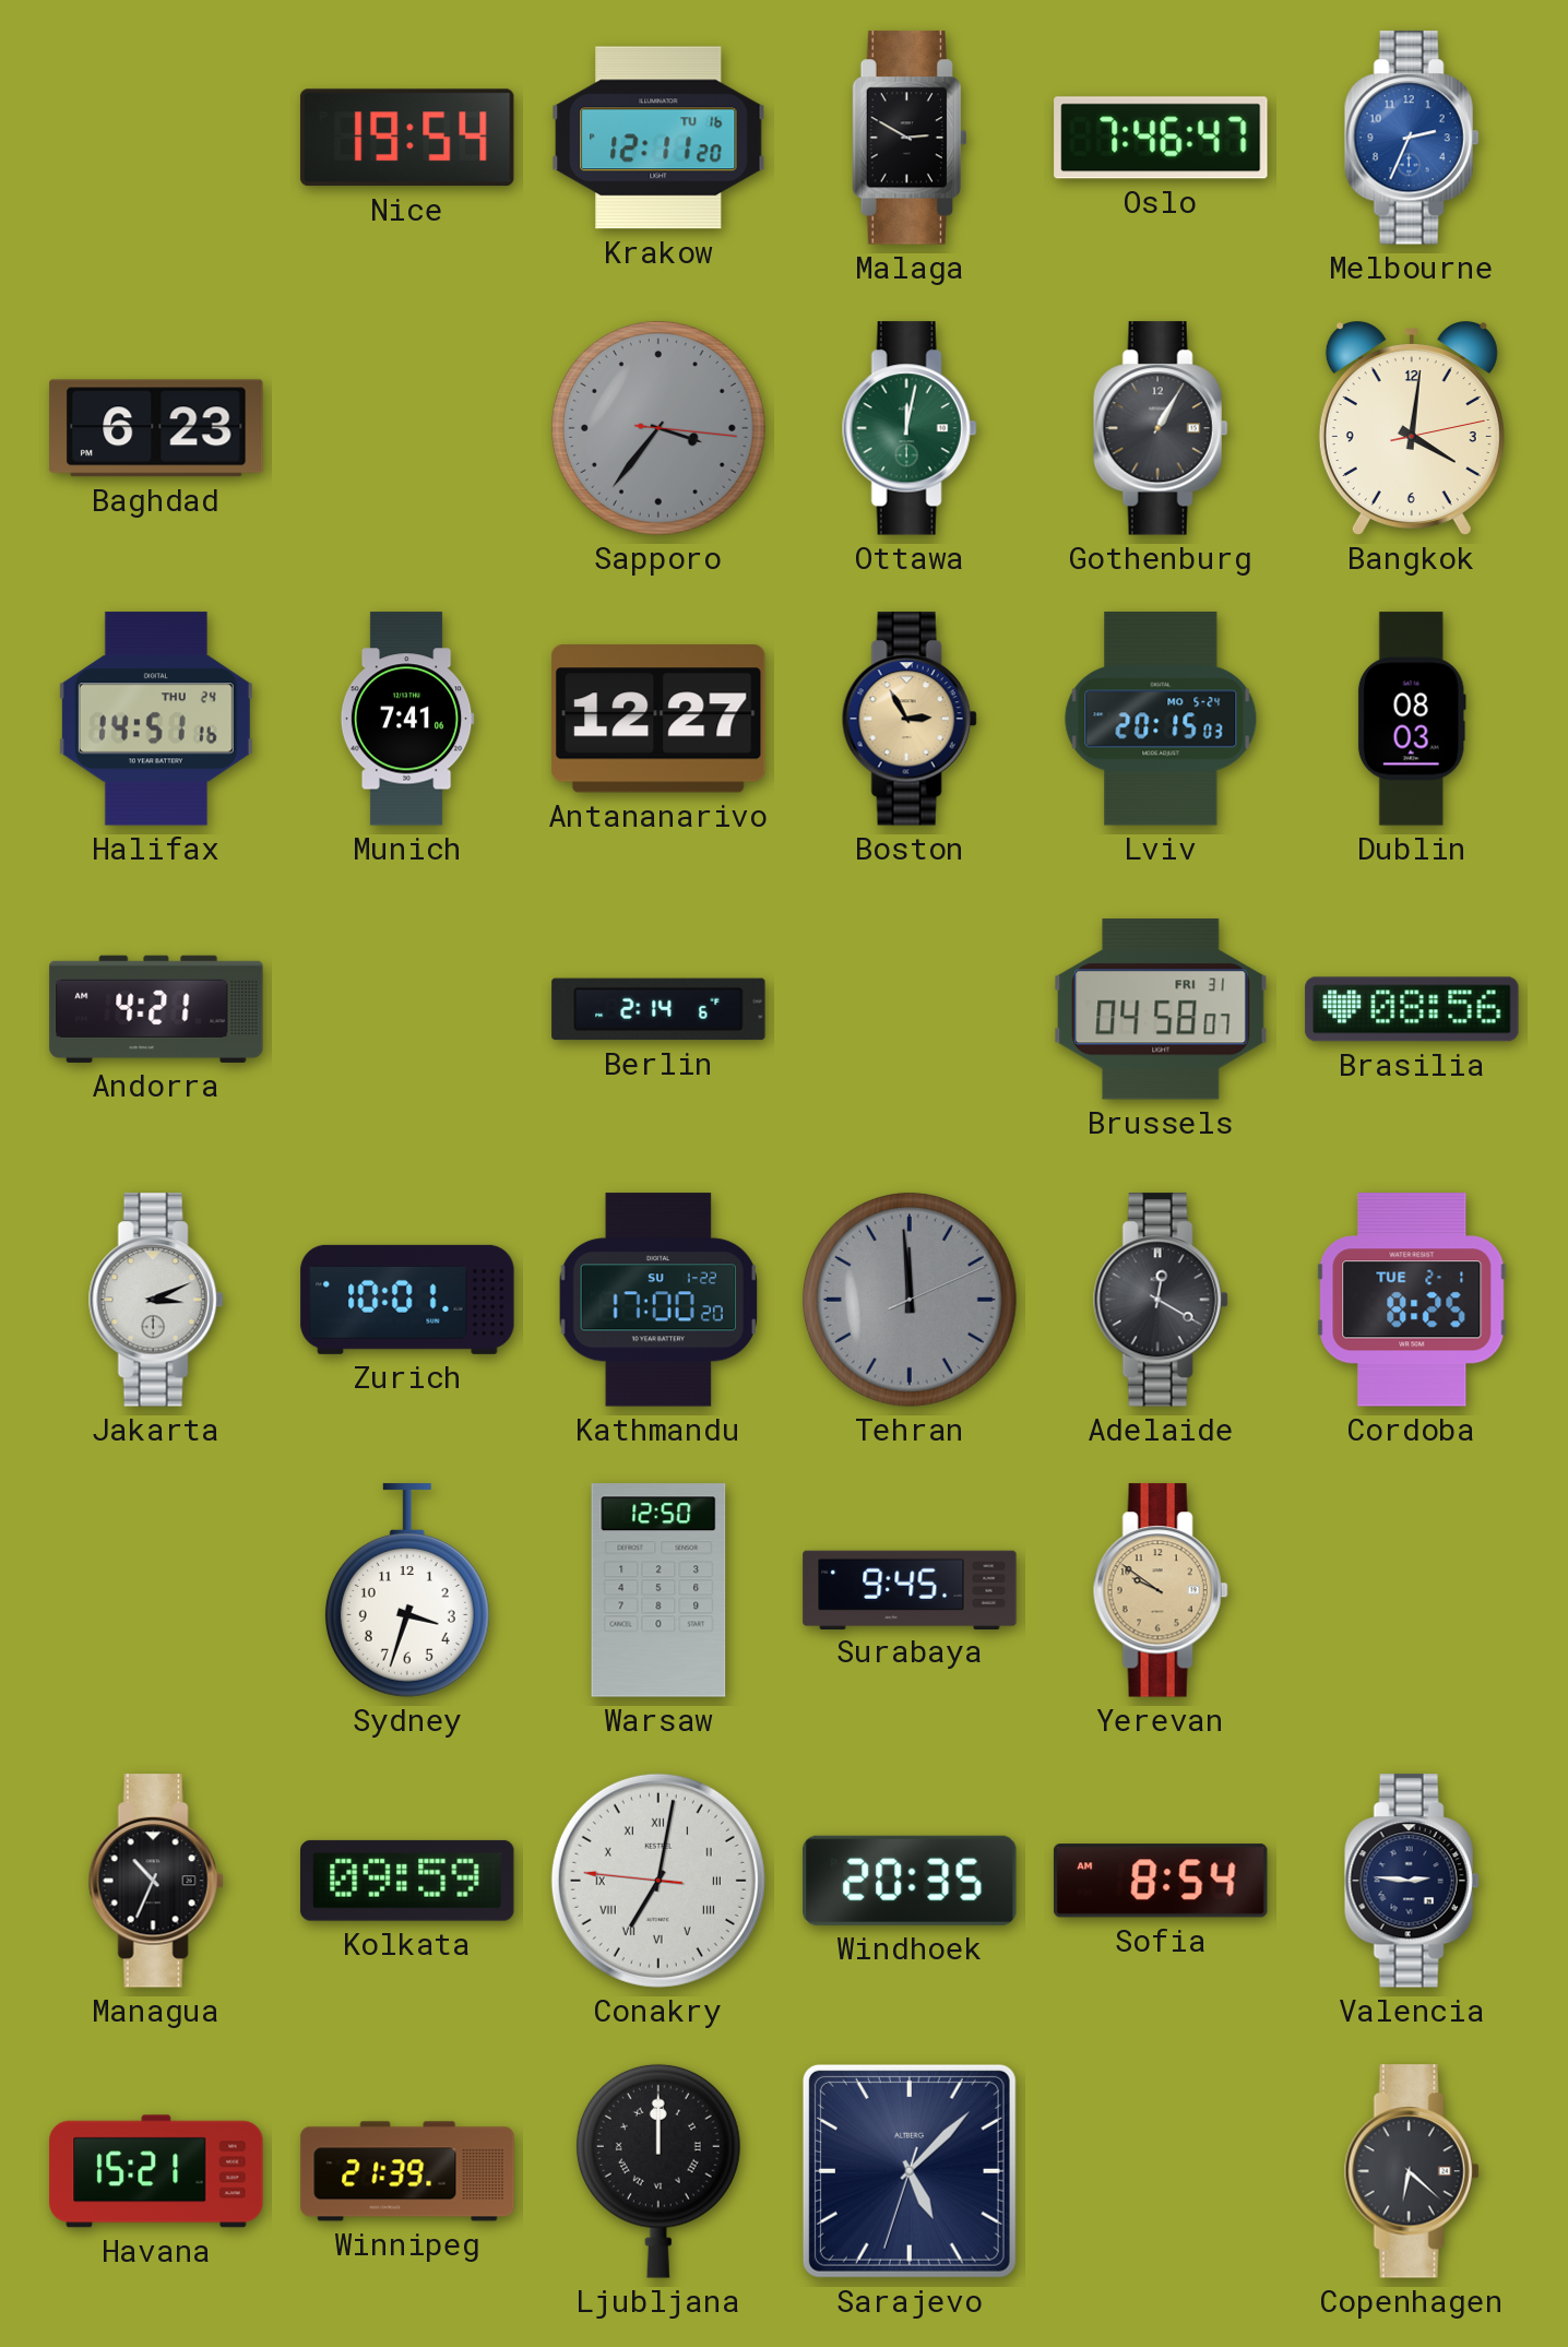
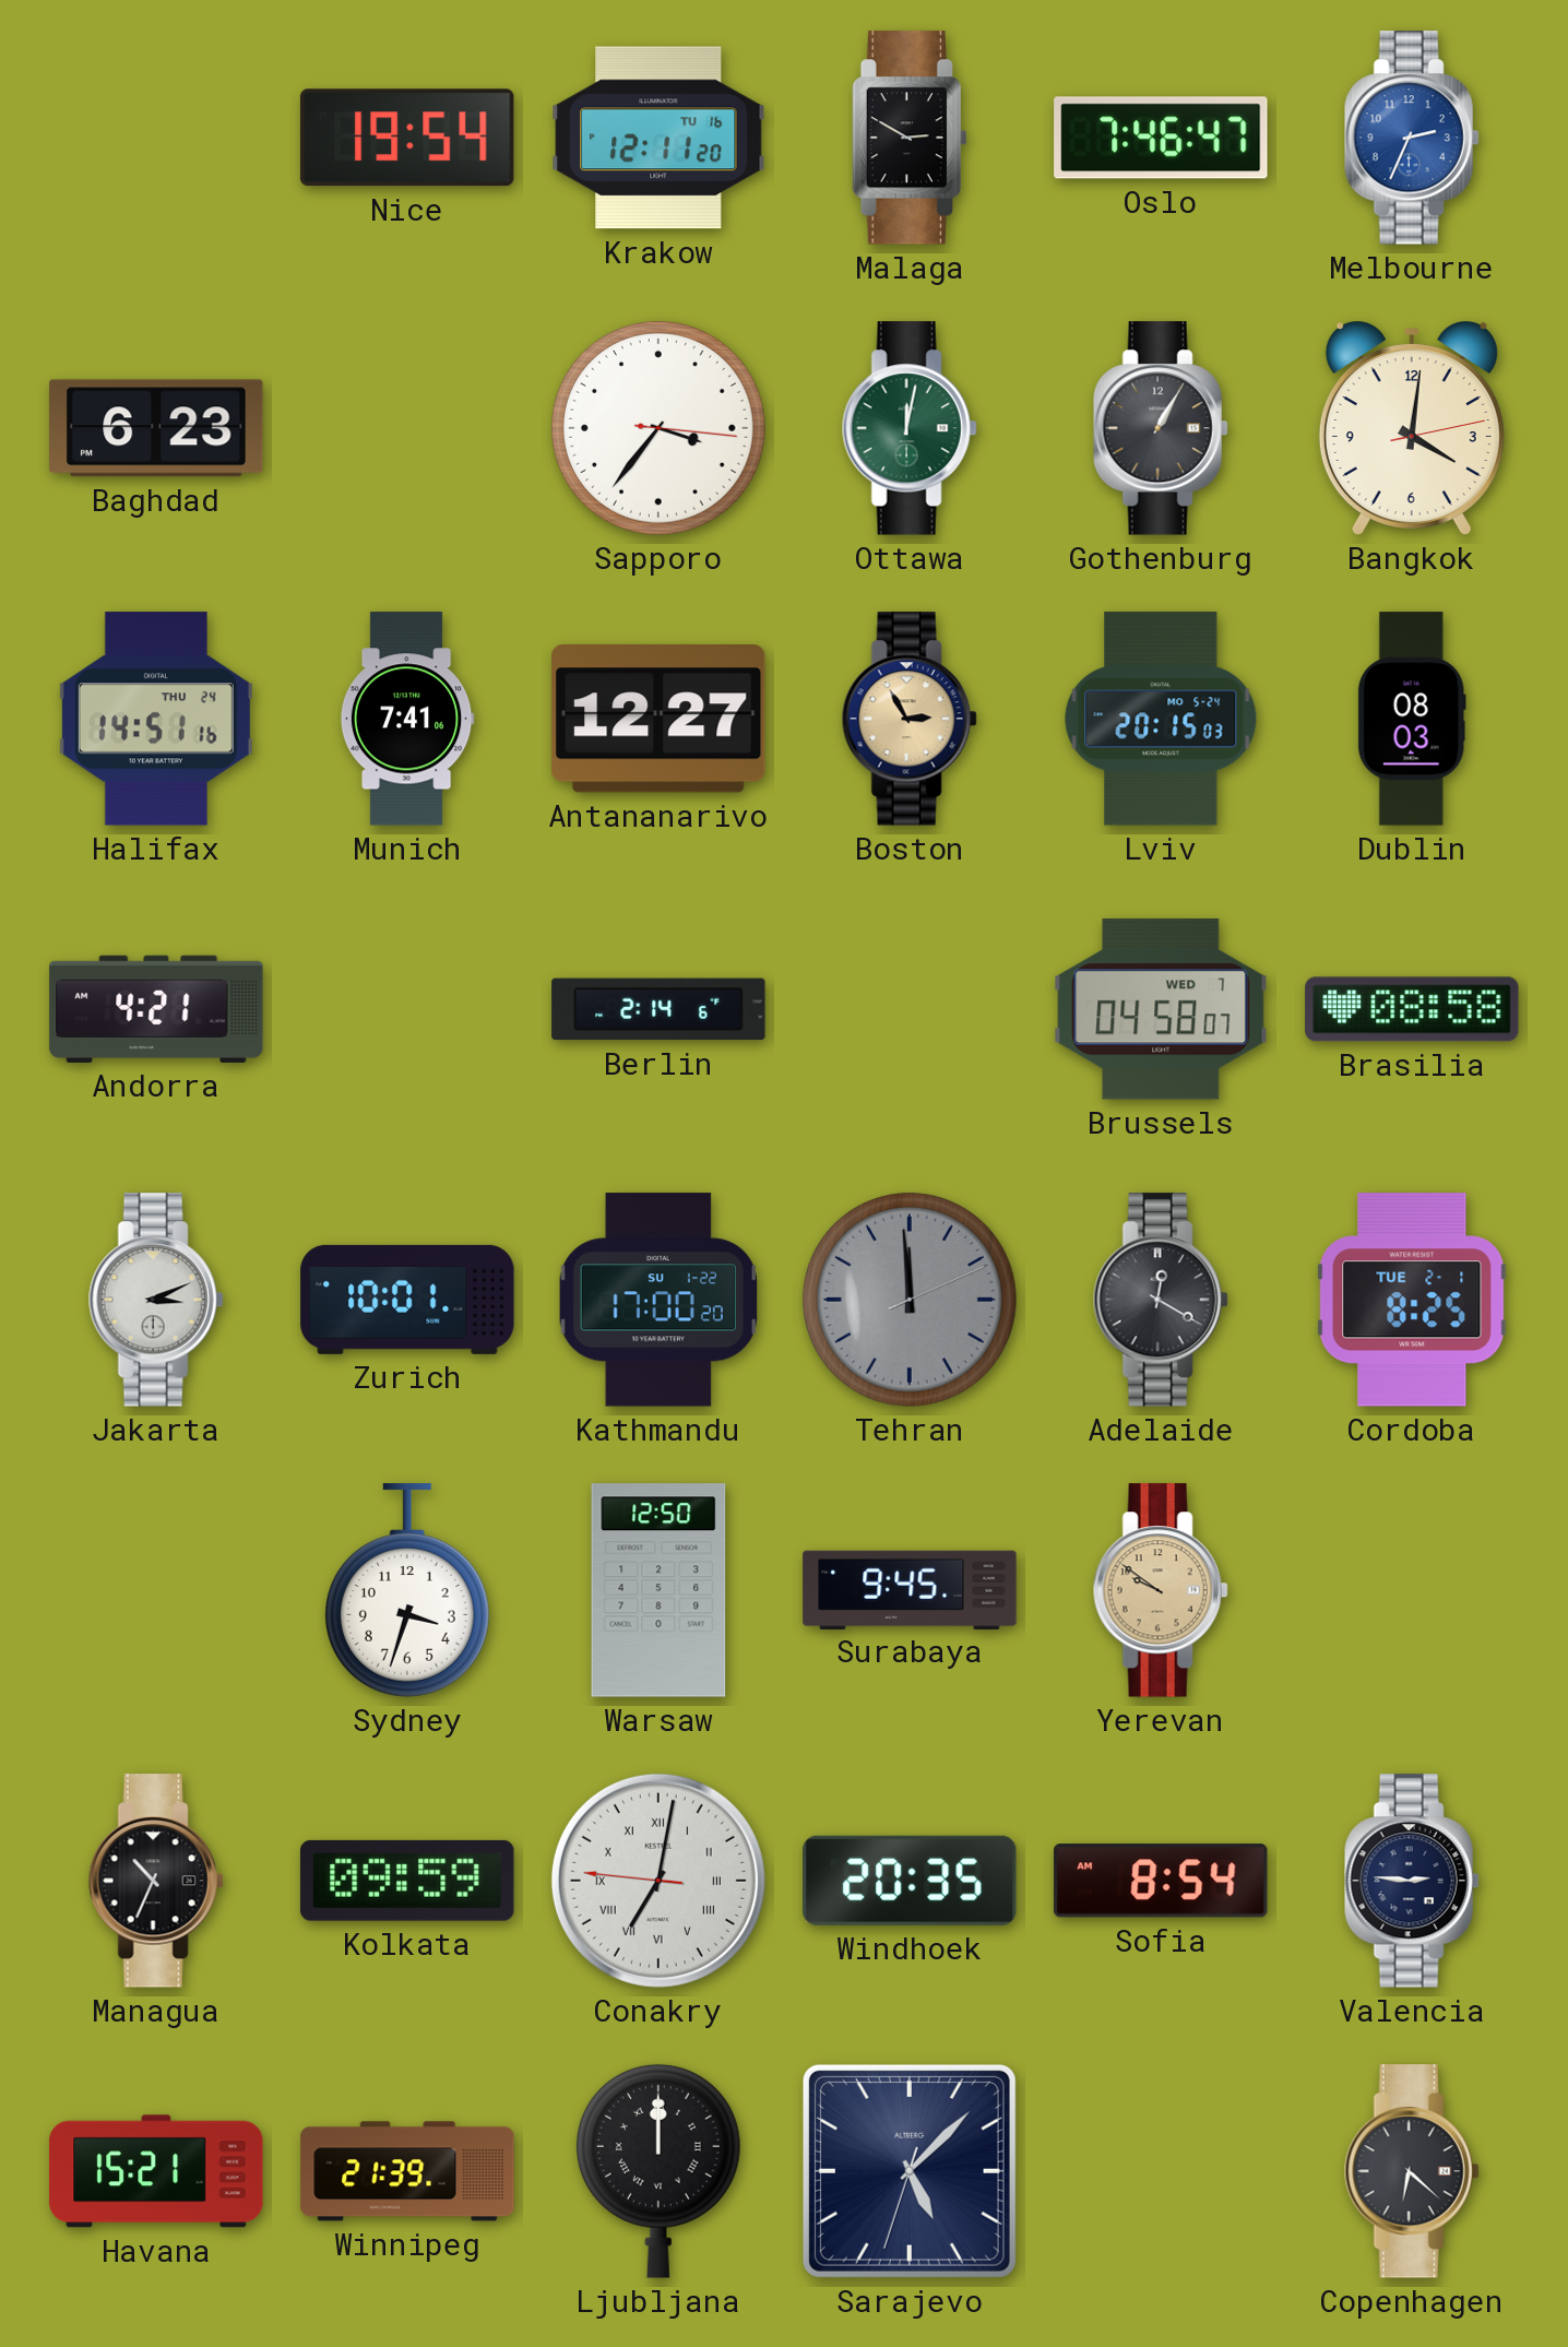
Sapporo dial: grey -> white (658, 428)
Brussels date: FRI 31 -> WED 7 (1161, 1009)
Brasilia: 08:56 -> 08:58 (1412, 1009)
